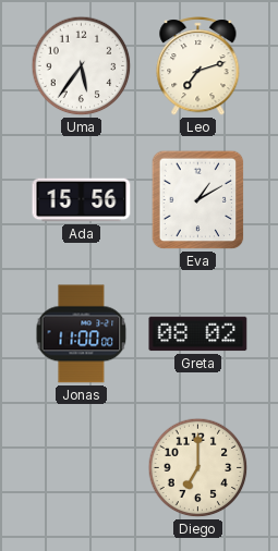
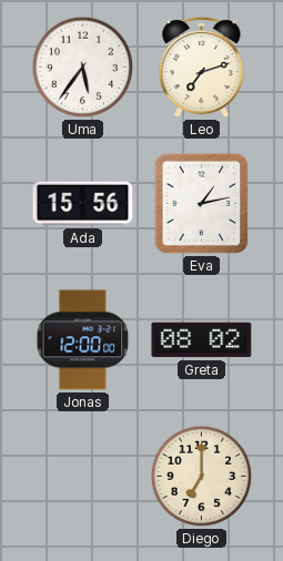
Eva: 1:10 -> 1:13 (202, 204)
Jonas: 11:00 -> 12:00 (83, 340)
